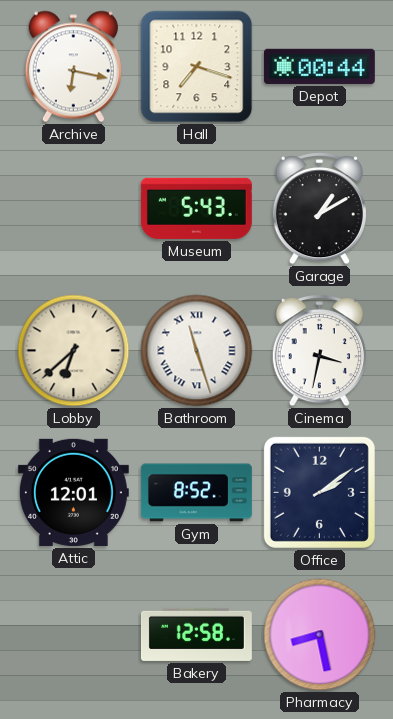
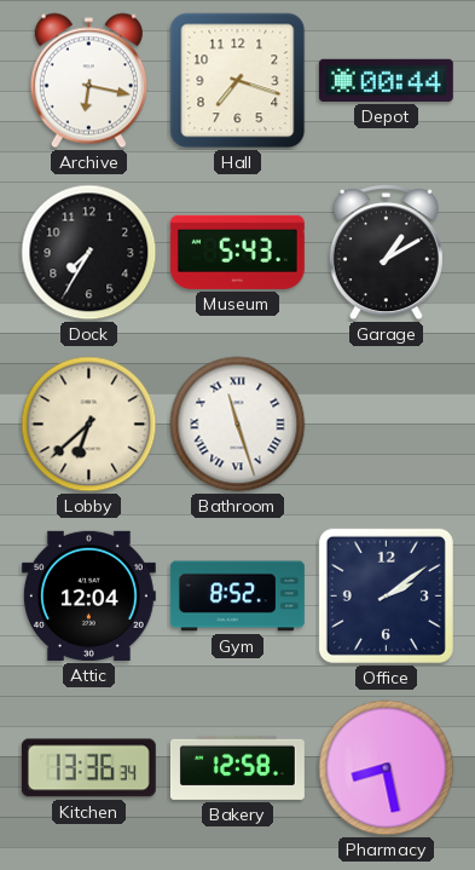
Dock: none -> 7:35 (89, 253)
Cinema: 3:32 -> none (319, 351)
Attic: 12:01 -> 12:04 (88, 595)
Kitchen: none -> 13:36 (88, 768)
